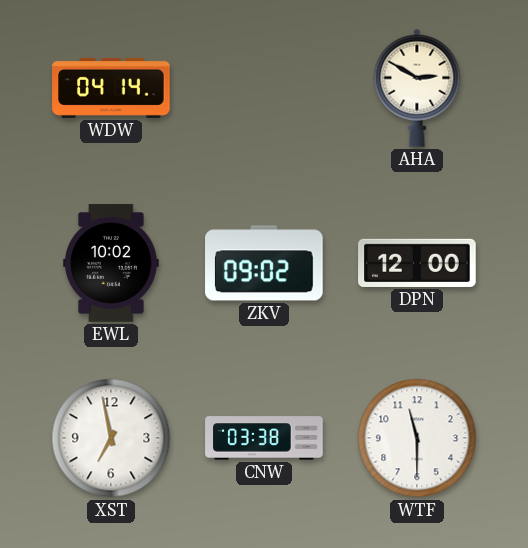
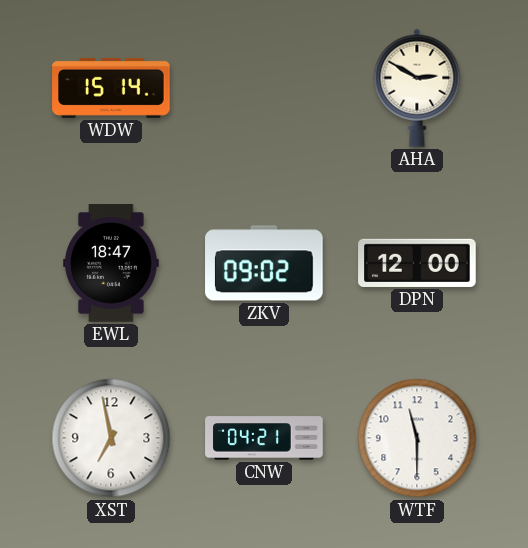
WDW: 04:14 -> 15:14 (111, 88)
EWL: 10:02 -> 18:47 (112, 263)
CNW: 03:38 -> 04:21 (264, 438)
